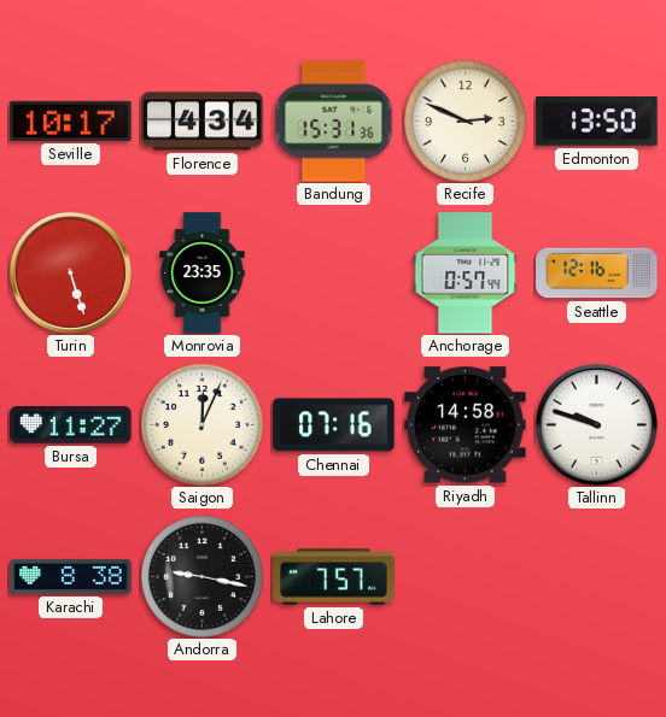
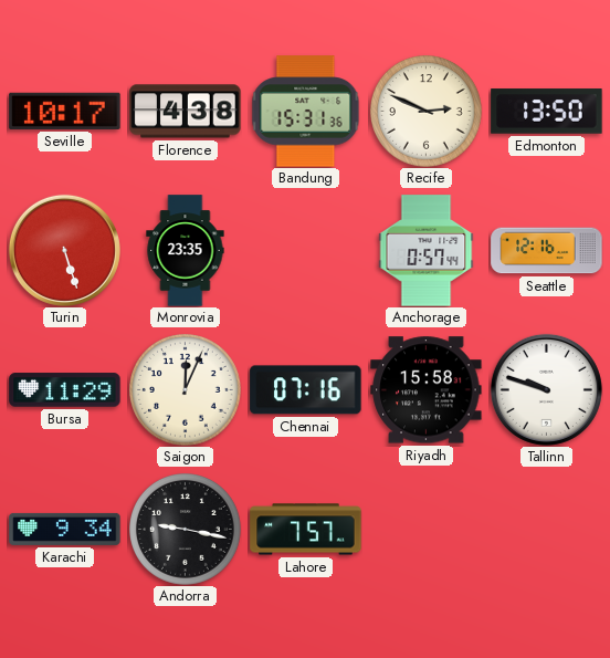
Florence: 4:34 -> 4:38 (186, 112)
Bursa: 11:27 -> 11:29 (65, 390)
Riyadh: 14:58 -> 15:58 (427, 390)
Karachi: 8:38 -> 9:34 (65, 529)
